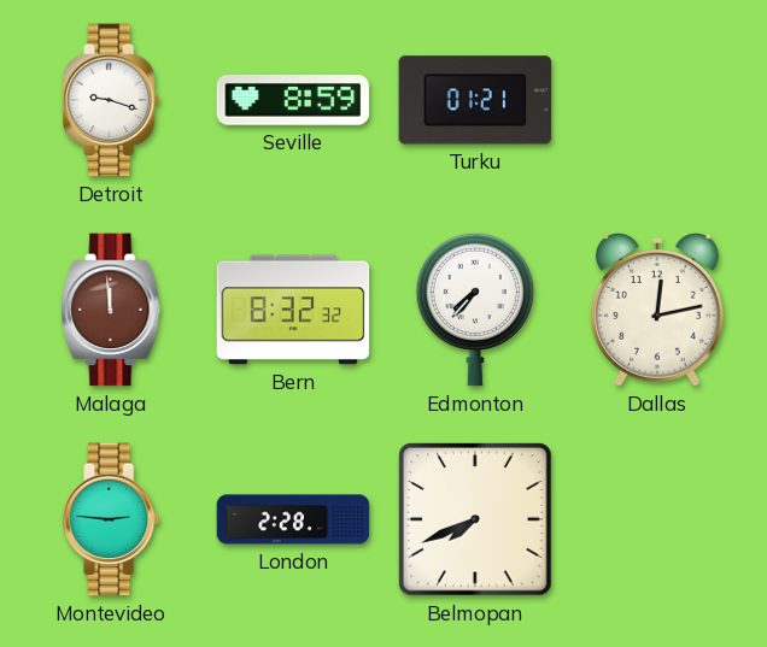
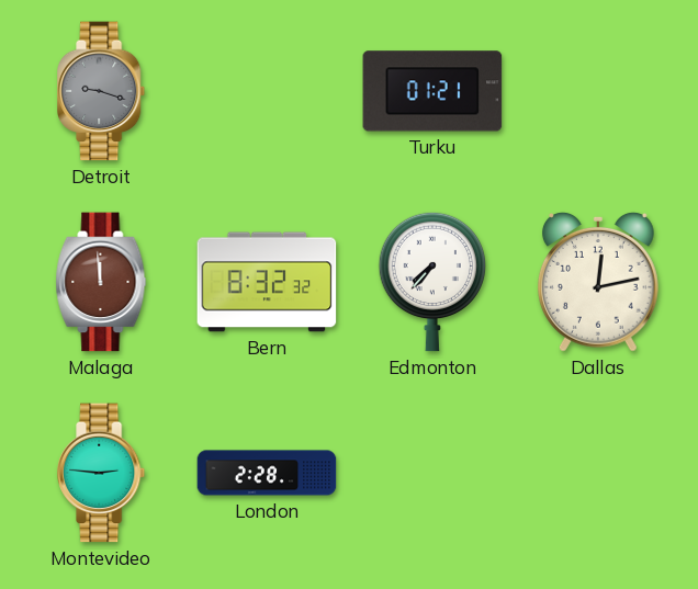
Detroit dial: white -> grey (102, 91)
Seville: 8:59 -> none (293, 100)
Belmopan: 7:41 -> none (475, 519)
